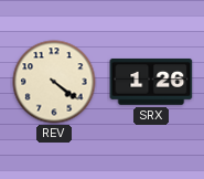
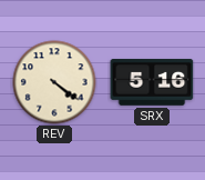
SRX: 1:26 -> 5:16 (152, 82)
